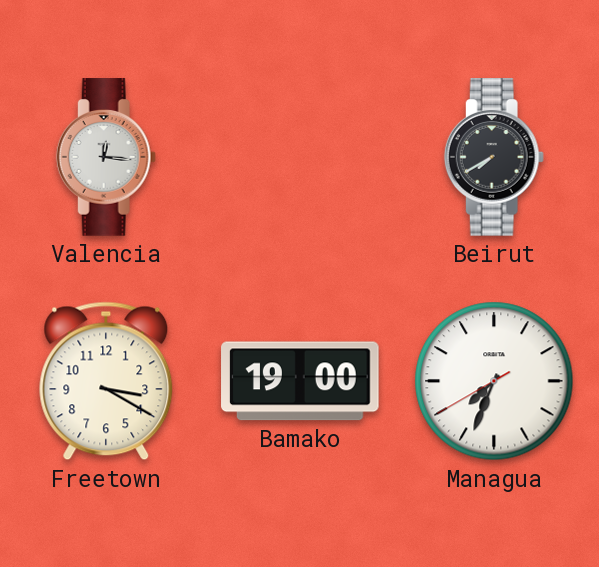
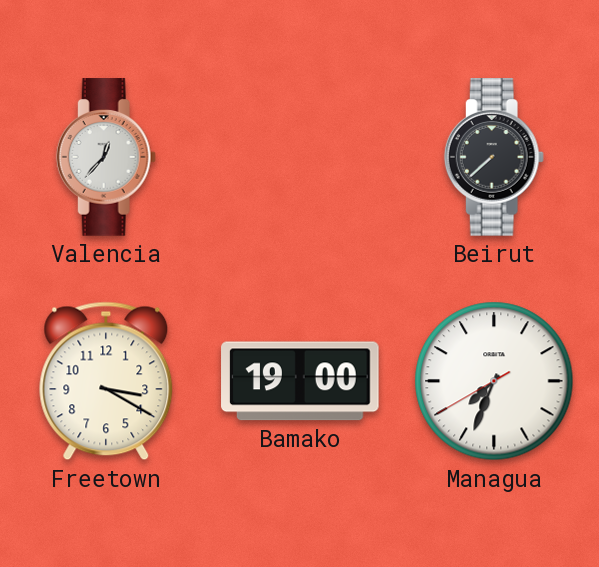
Valencia: 12:16 -> 12:37 (106, 157)
Beirut: 7:40 -> 7:38 (494, 157)
